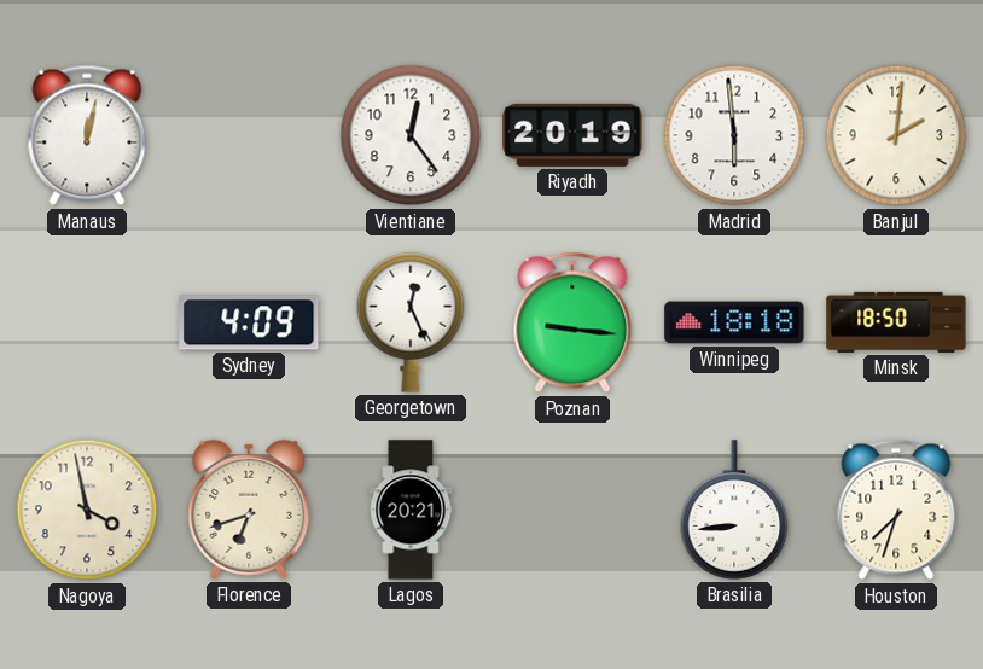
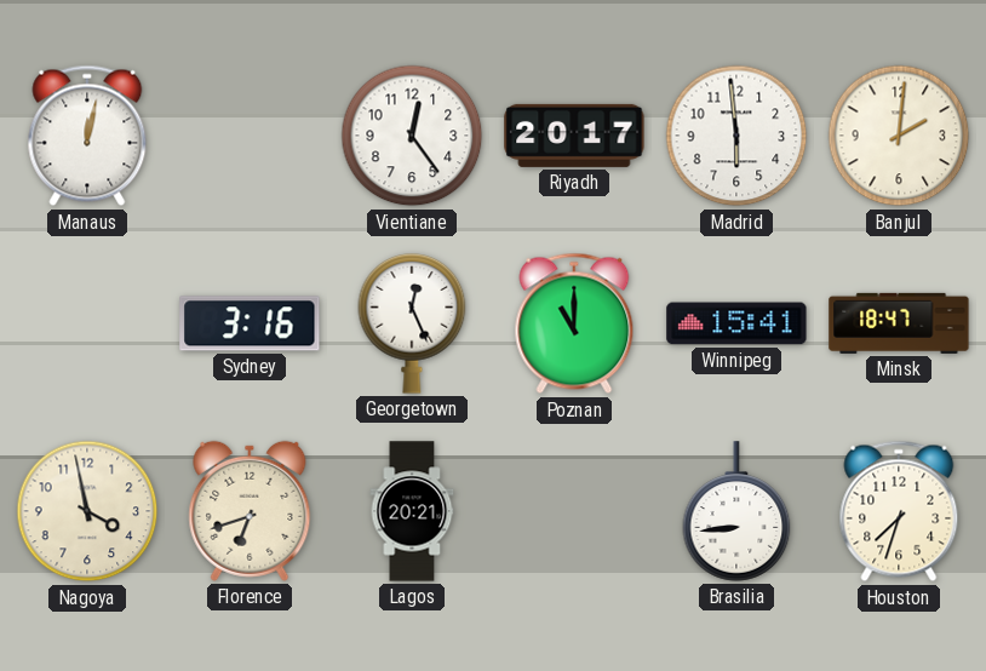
Riyadh: 20:19 -> 20:17 (574, 136)
Sydney: 4:09 -> 3:16 (250, 323)
Poznan: 9:16 -> 11:00 (574, 323)
Winnipeg: 18:18 -> 15:41 (736, 323)
Minsk: 18:50 -> 18:47 (899, 323)
